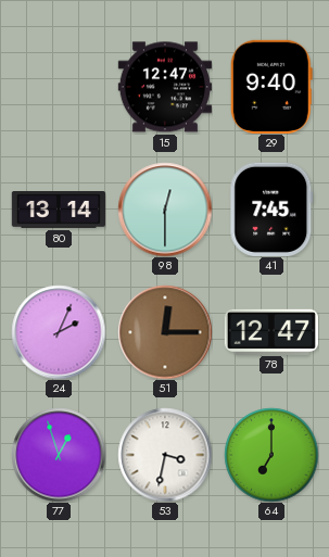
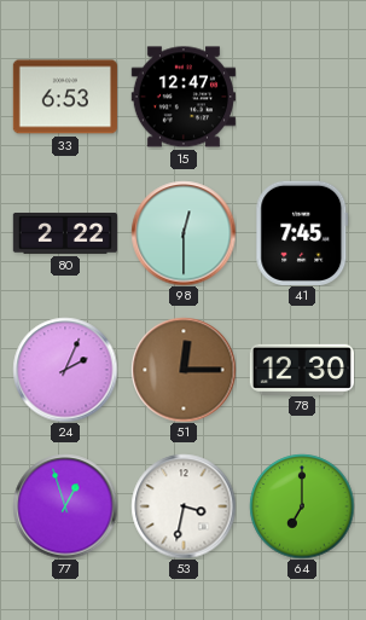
33: none -> 6:53 (65, 97)
29: 9:40 -> none (271, 87)
80: 13:14 -> 2:22 (64, 233)
78: 12:47 -> 12:30 (302, 369)
